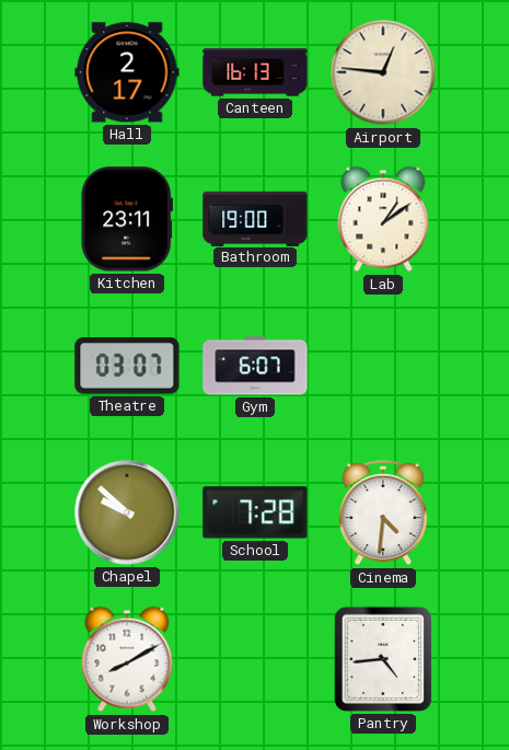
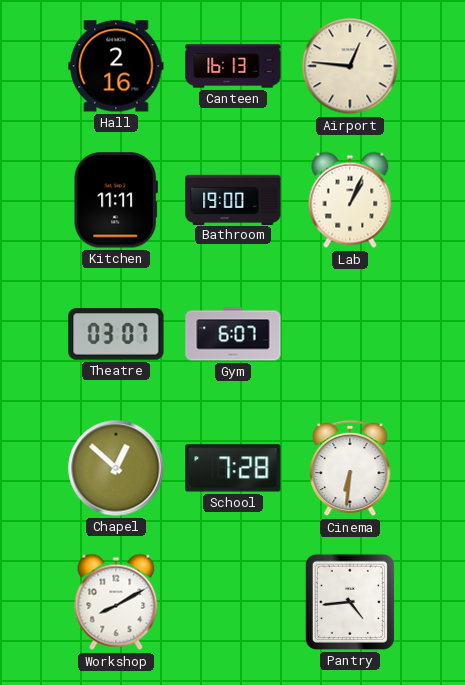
Hall: 2:17 -> 2:16 (116, 66)
Kitchen: 23:11 -> 11:11 (116, 200)
Lab: 1:09 -> 1:04 (350, 200)
Chapel: 9:52 -> 12:52 (116, 468)
Cinema: 4:31 -> 6:31 (350, 468)
